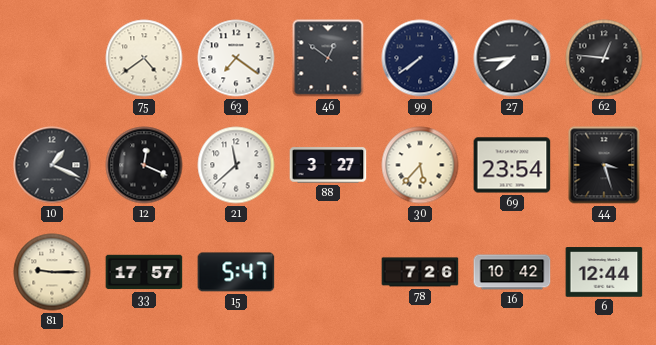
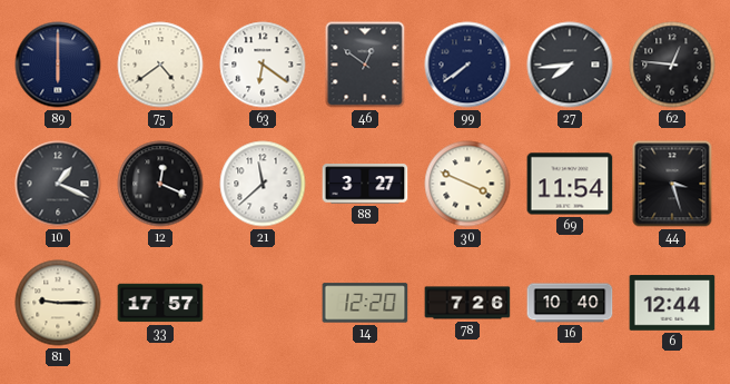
89: none -> 6:00 (58, 65)
63: 7:21 -> 6:21 (263, 65)
30: 5:37 -> 3:49 (467, 184)
69: 23:54 -> 11:54 (570, 184)
15: 5:47 -> none (236, 272)
14: none -> 12:20 (365, 303)
16: 10:42 -> 10:40 (570, 303)
